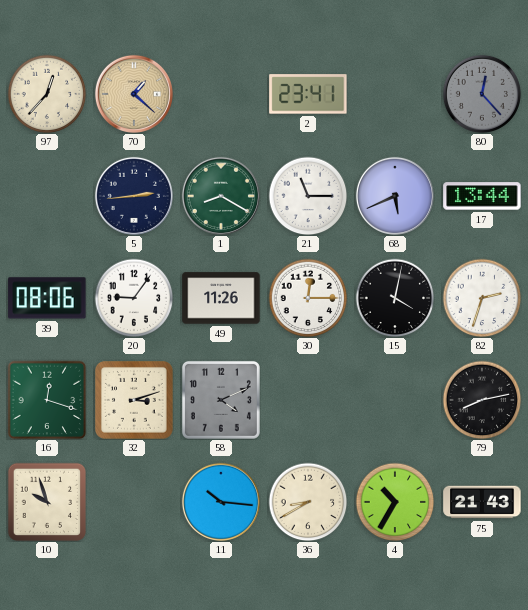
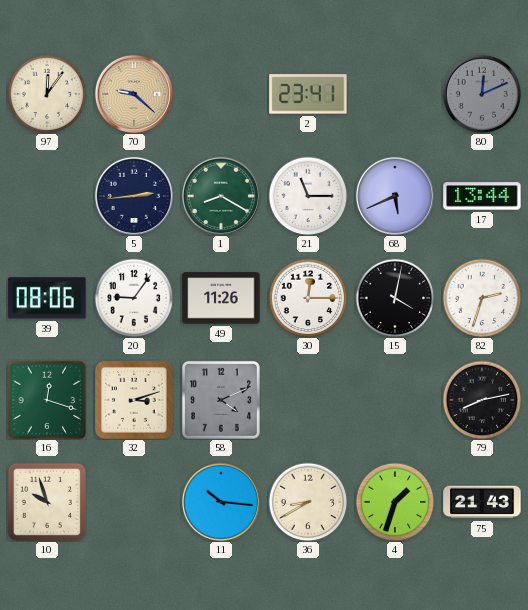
97: 12:37 -> 12:06 (47, 94)
70: 1:22 -> 9:22 (134, 94)
80: 12:23 -> 12:11 (482, 94)
4: 10:35 -> 1:33 (395, 502)
